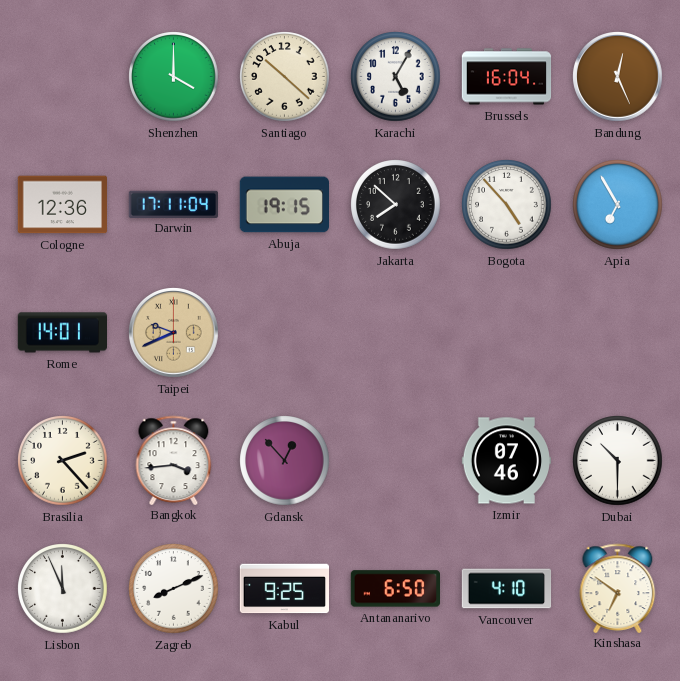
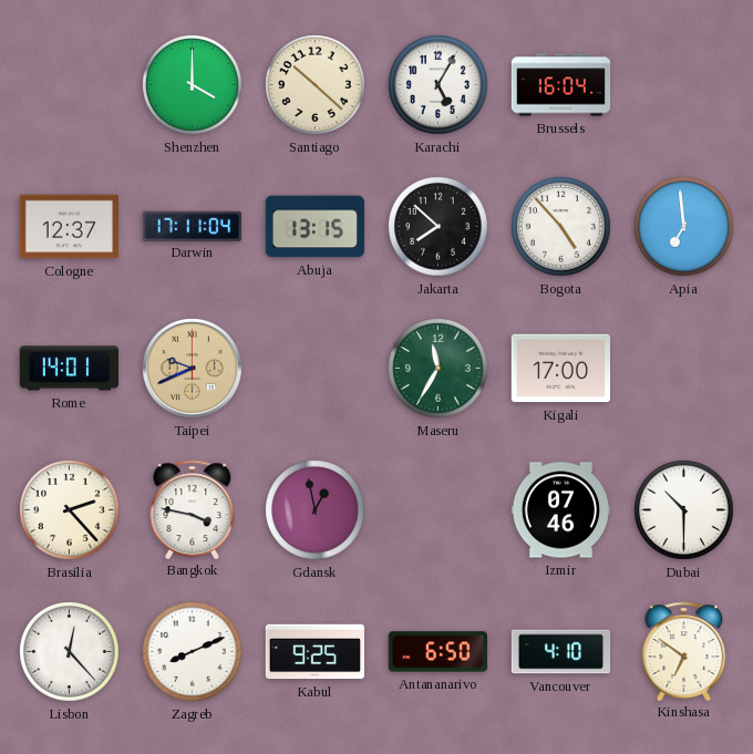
Bandung: 12:26 -> none (618, 77)
Cologne: 12:36 -> 12:37 (69, 227)
Abuja: 19:15 -> 13:15 (314, 227)
Apia: 6:55 -> 6:59 (684, 227)
Maseru: none -> 11:35 (439, 369)
Kigali: none -> 17:00 (560, 369)
Bangkok: 3:44 -> 3:47 (193, 509)
Gdansk: 12:53 -> 12:58 (316, 510)
Lisbon: 11:56 -> 12:23 (70, 652)
